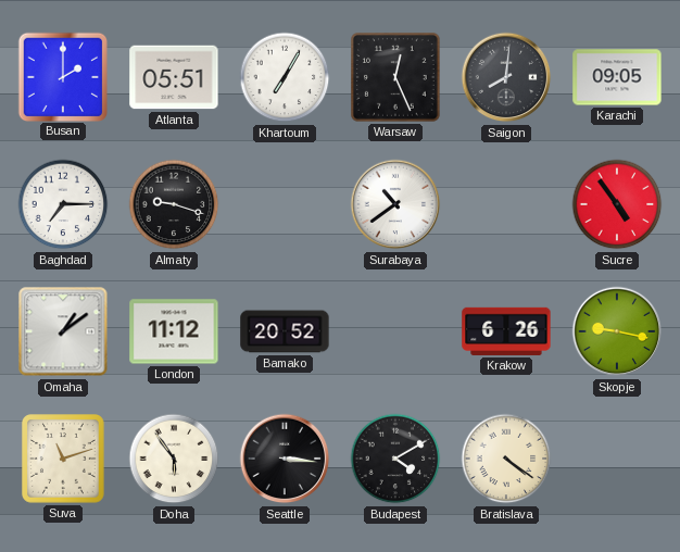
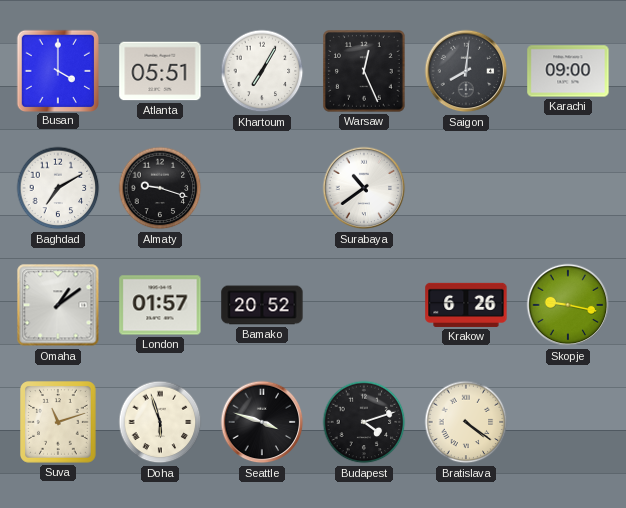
Busan: 2:00 -> 4:00 (57, 70)
Karachi: 09:05 -> 09:00 (568, 71)
Baghdad: 7:15 -> 7:10 (58, 188)
Sucre: 4:54 -> none (617, 204)
London: 11:12 -> 01:57 (160, 305)
Doha: 5:54 -> 5:57 (160, 422)
Seattle: 3:16 -> 3:48 (262, 422)
Budapest: 4:10 -> 4:12 (364, 422)
